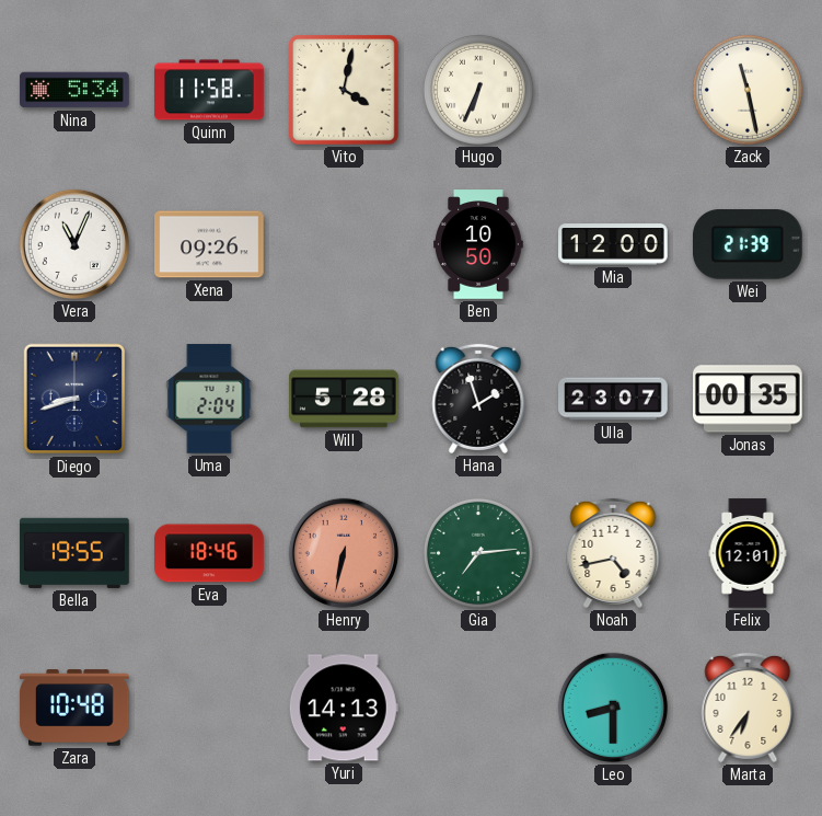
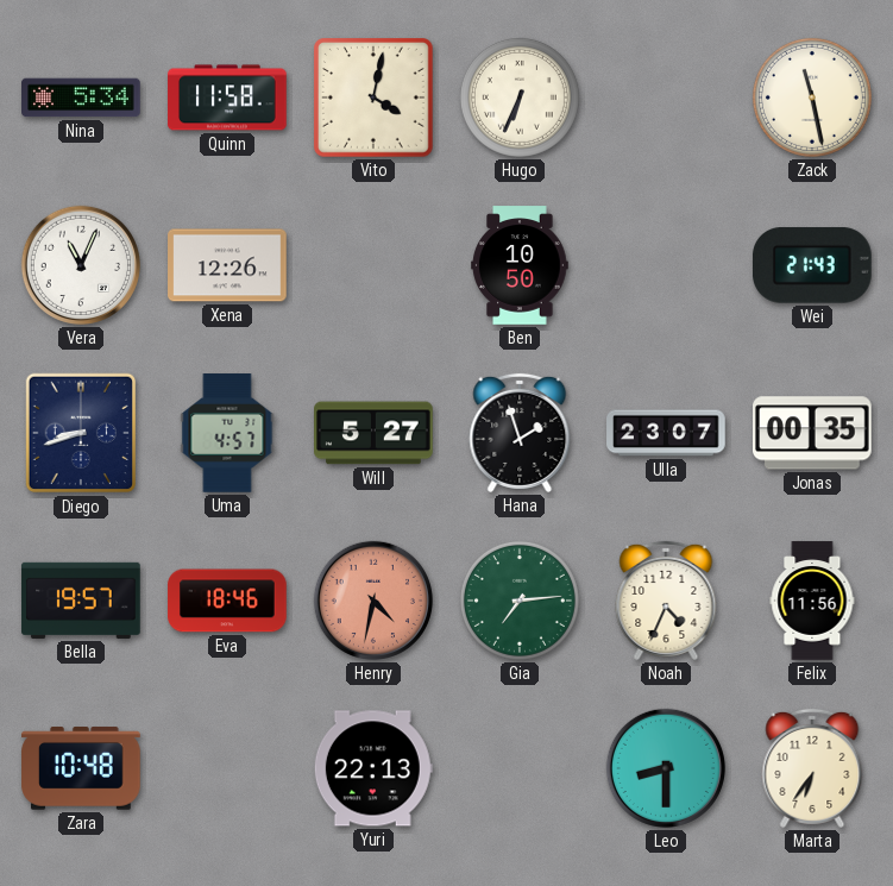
Xena: 09:26 -> 12:26 (227, 265)
Mia: 12:00 -> none (613, 244)
Wei: 21:39 -> 21:43 (813, 265)
Uma: 2:04 -> 4:57 (227, 433)
Will: 5:28 -> 5:27 (373, 433)
Bella: 19:55 -> 19:57 (81, 601)
Henry: 6:32 -> 4:32 (373, 601)
Noah: 4:43 -> 4:34 (666, 601)
Felix: 12:01 -> 11:56 (812, 601)
Yuri: 14:13 -> 22:13 (373, 768)
